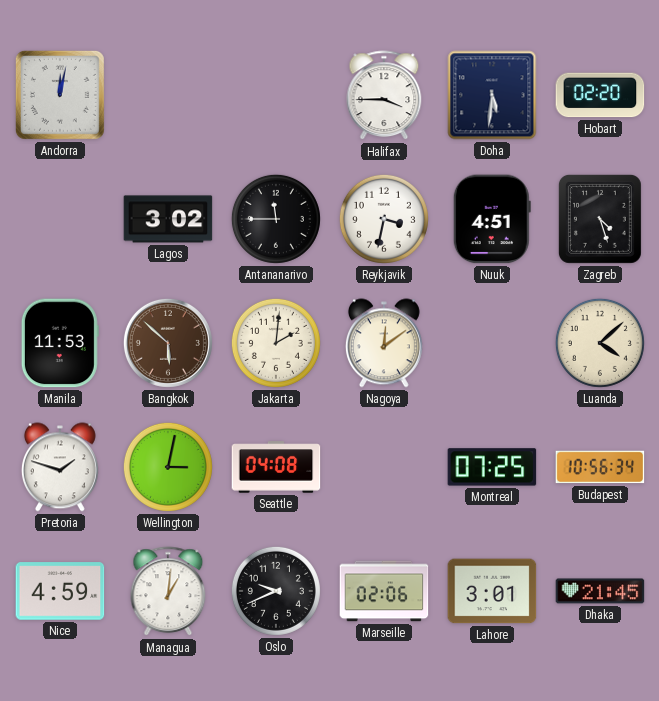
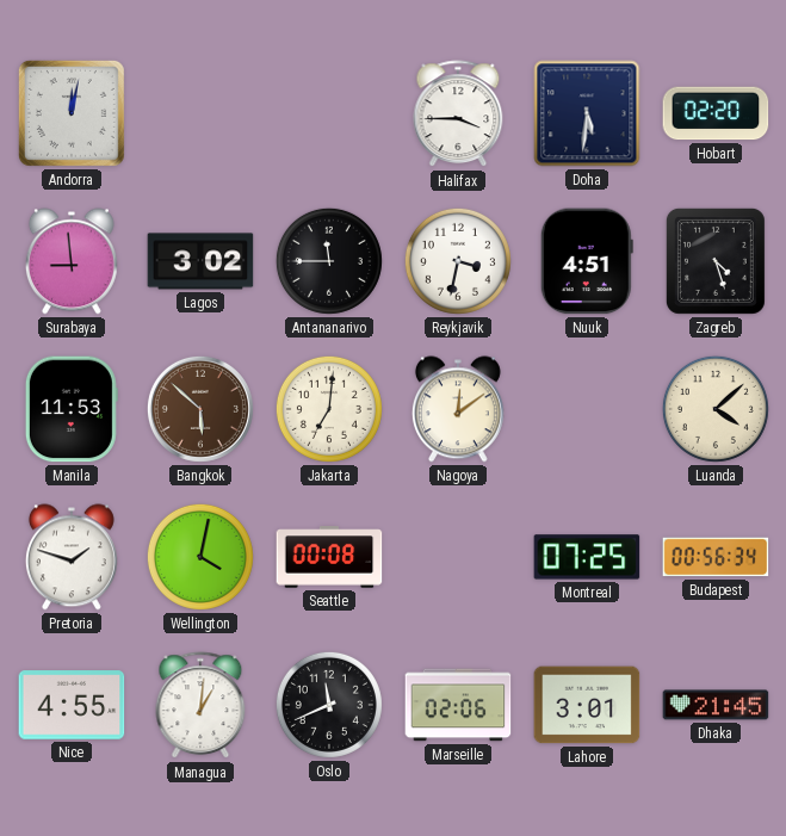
Surabaya: none -> 8:59 (72, 261)
Jakarta: 2:01 -> 7:01 (329, 409)
Wellington: 3:02 -> 4:02 (200, 557)
Seattle: 04:08 -> 00:08 (329, 557)
Budapest: 10:56 -> 00:56 (716, 557)
Nice: 4:59 -> 4:55 (72, 705)
Oslo: 9:41 -> 11:41 (329, 705)
